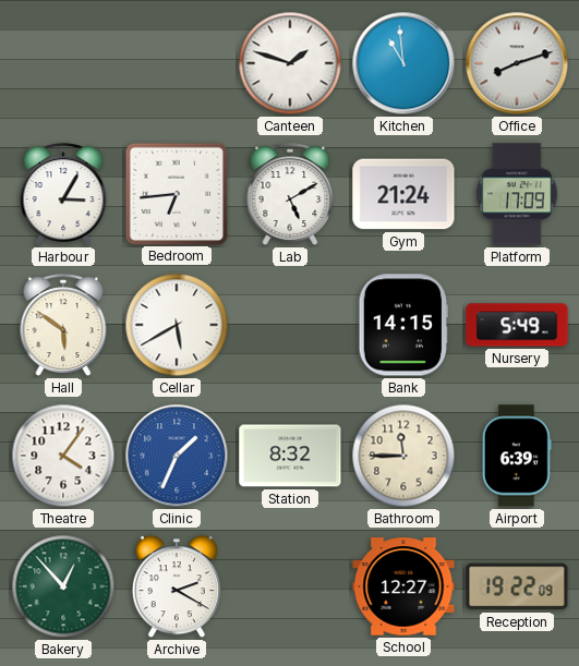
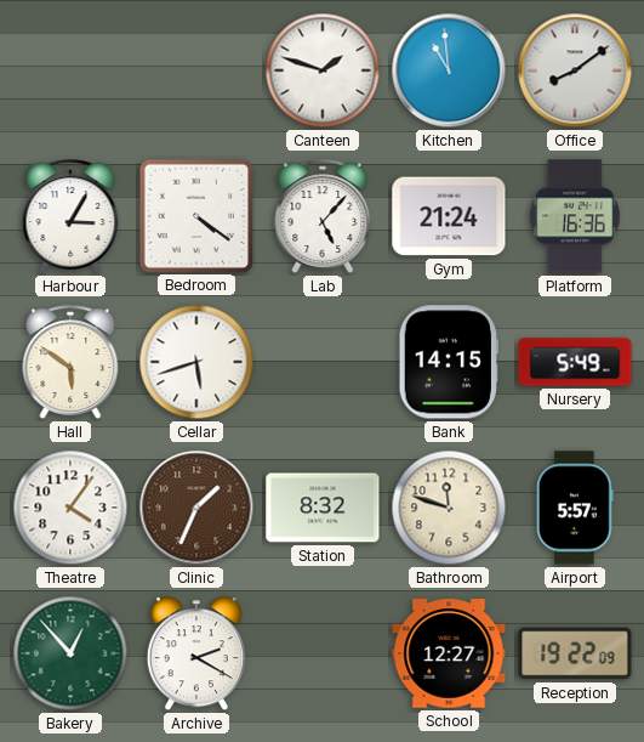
Office: 8:12 -> 8:09 (575, 70)
Bedroom: 6:44 -> 4:21 (195, 215)
Lab: 5:10 -> 5:07 (323, 216)
Platform: 17:09 -> 16:36 (575, 216)
Cellar: 5:40 -> 5:42 (196, 362)
Clinic dial: blue -> brown (196, 508)
Bathroom: 11:45 -> 11:48 (449, 508)
Airport: 6:39 -> 5:57 (575, 508)
